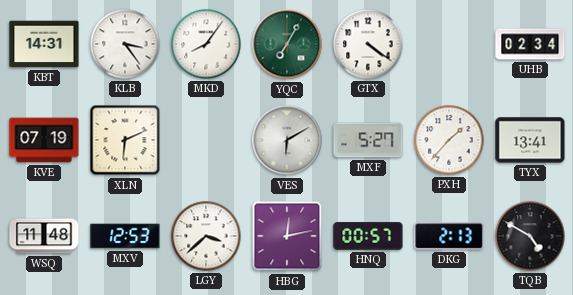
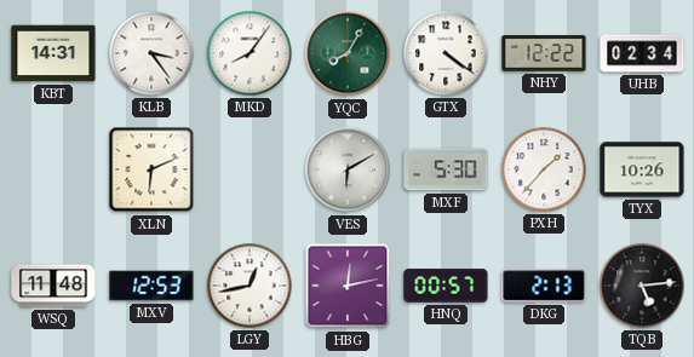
YQC: 7:05 -> 8:05 (348, 53)
NHY: none -> 12:22 (544, 53)
KVE: 07:19 -> none (44, 140)
MXF: 5:27 -> 5:30 (446, 169)
TYX: 13:41 -> 10:26 (642, 169)
LGY: 3:38 -> 12:43 (250, 286)
TQB: 4:50 -> 5:14 (642, 286)
